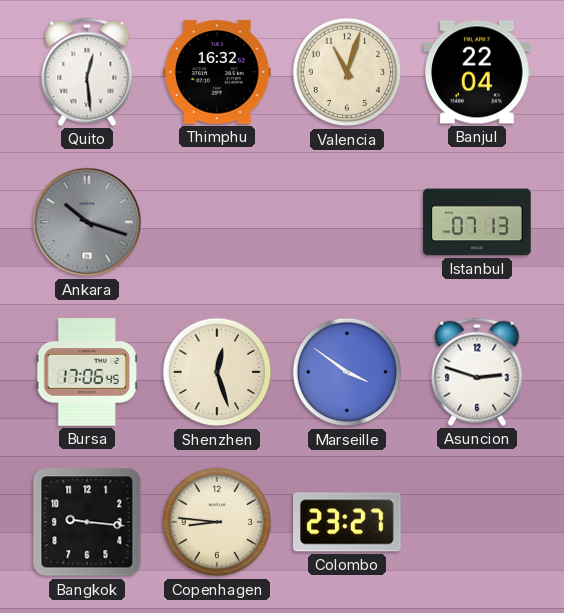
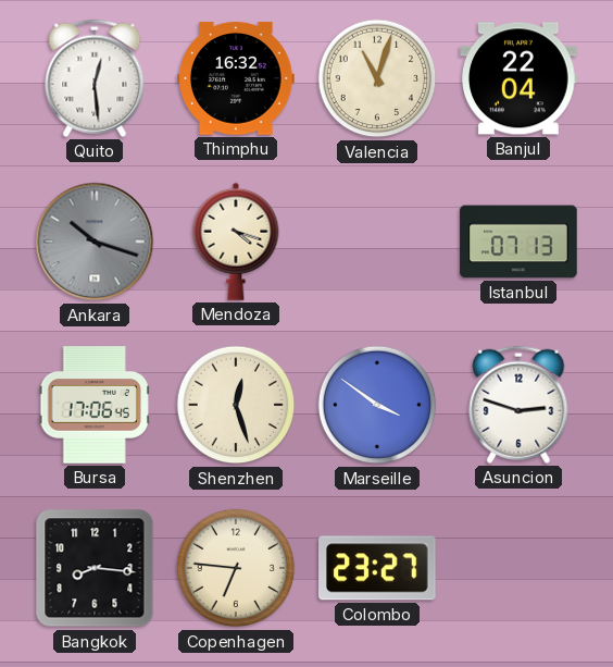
Mendoza: none -> 4:18 (236, 242)
Bangkok: 9:16 -> 8:16 (95, 568)
Copenhagen: 8:46 -> 6:46 (236, 568)
